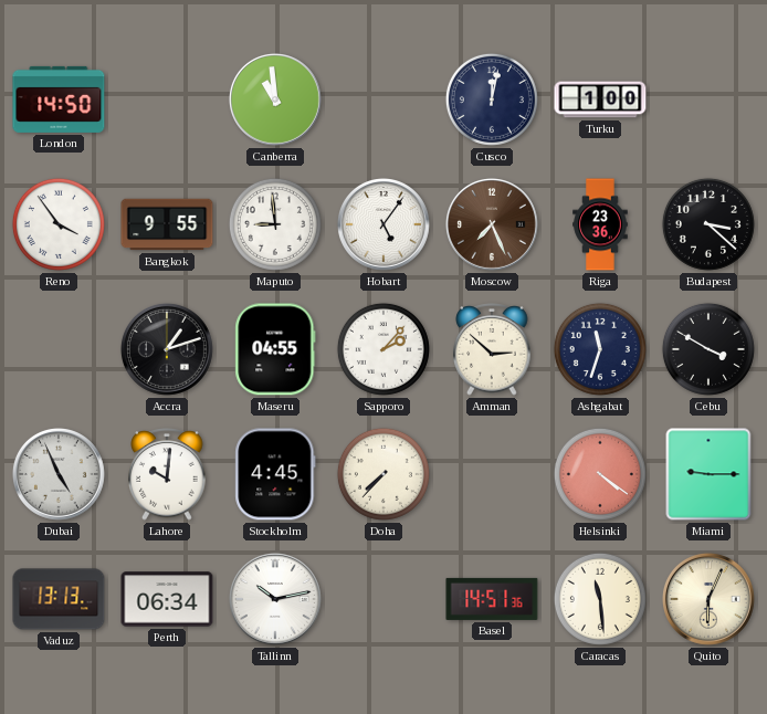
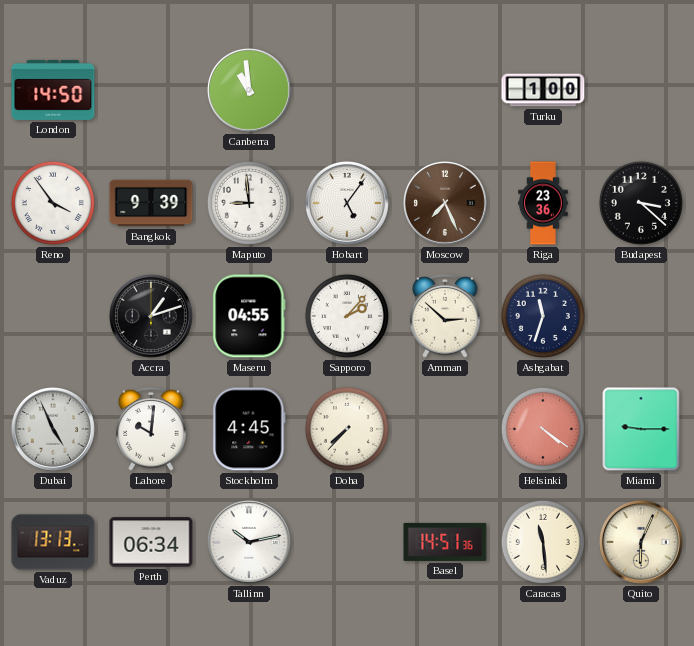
Cusco: 12:02 -> none (492, 99)
Bangkok: 9:55 -> 9:39 (151, 203)
Cebu: 3:50 -> none (708, 349)
